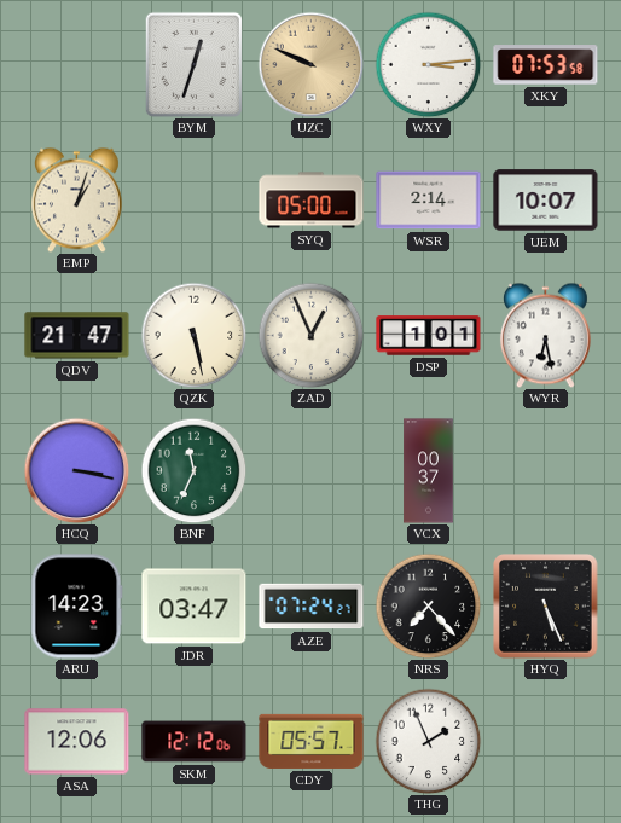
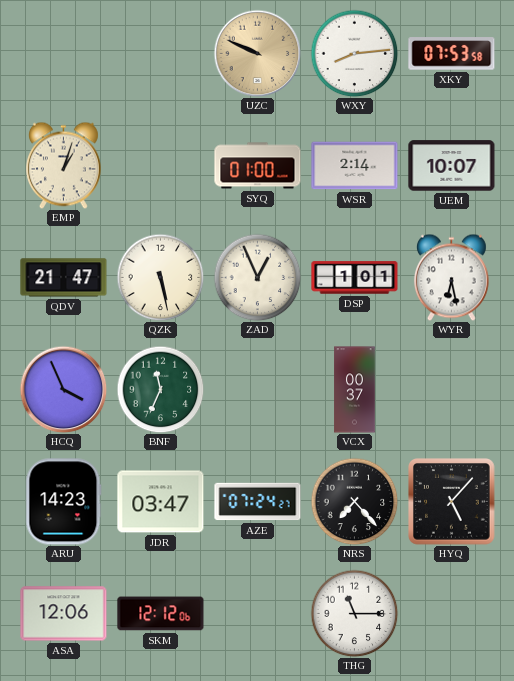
BYM: 12:33 -> none (193, 64)
WXY: 3:14 -> 8:14 (354, 53)
SYQ: 05:00 -> 01:00 (258, 166)
HCQ: 3:17 -> 3:56 (63, 389)
HYQ: 5:26 -> 5:07 (452, 502)
CDY: 05:57 -> none (312, 741)
THG: 1:56 -> 11:15 (354, 613)
